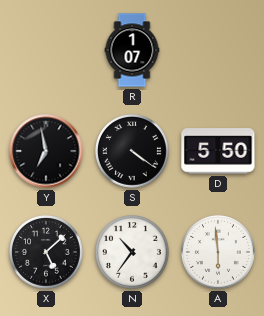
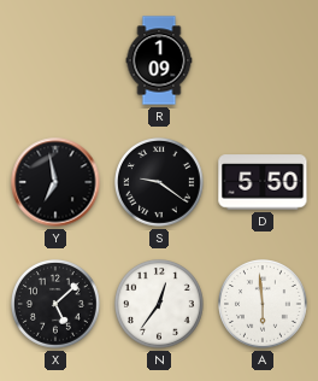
R: 1:07 -> 1:09 (159, 60)
S: 4:21 -> 9:21 (160, 183)
N: 10:36 -> 12:36 (160, 305)
